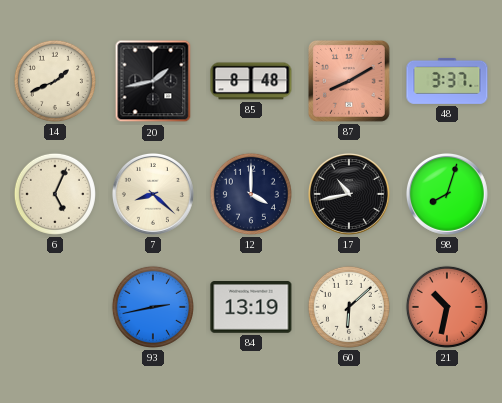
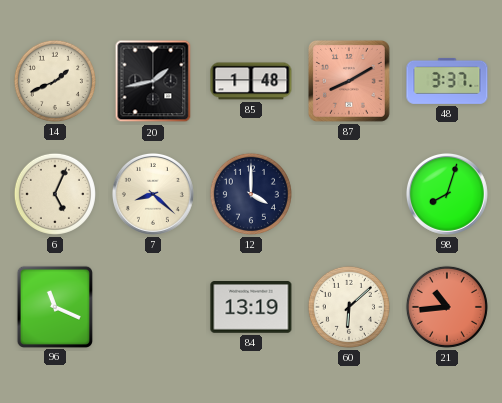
85: 8:48 -> 1:48 (251, 81)
17: 10:43 -> none (349, 194)
96: none -> 11:19 (55, 306)
93: 2:43 -> none (153, 307)
21: 10:32 -> 10:44 (447, 307)
